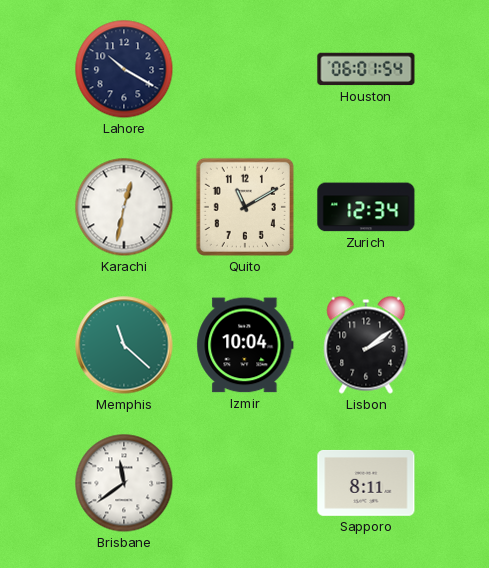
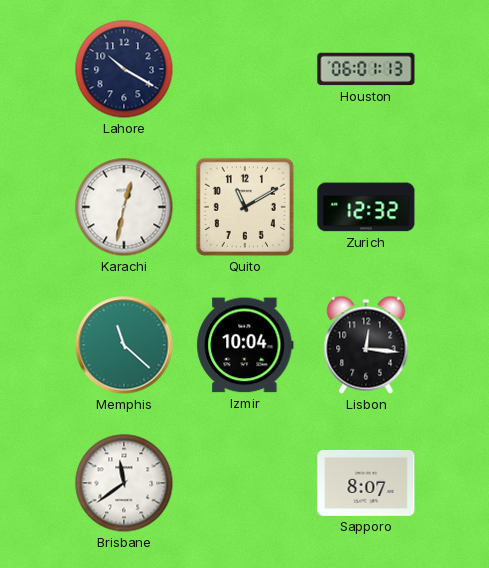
Houston: 06:01:54 -> 06:01:13 (366, 69)
Zurich: 12:34 -> 12:32 (366, 207)
Lisbon: 2:09 -> 12:16 (366, 345)
Sapporo: 8:11 -> 8:07 (366, 483)
